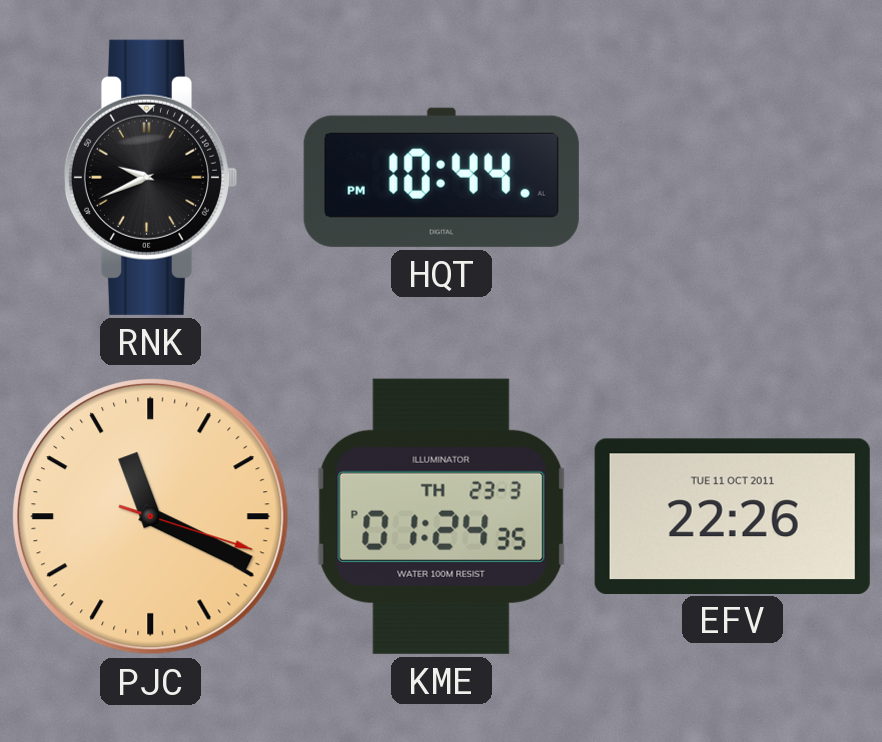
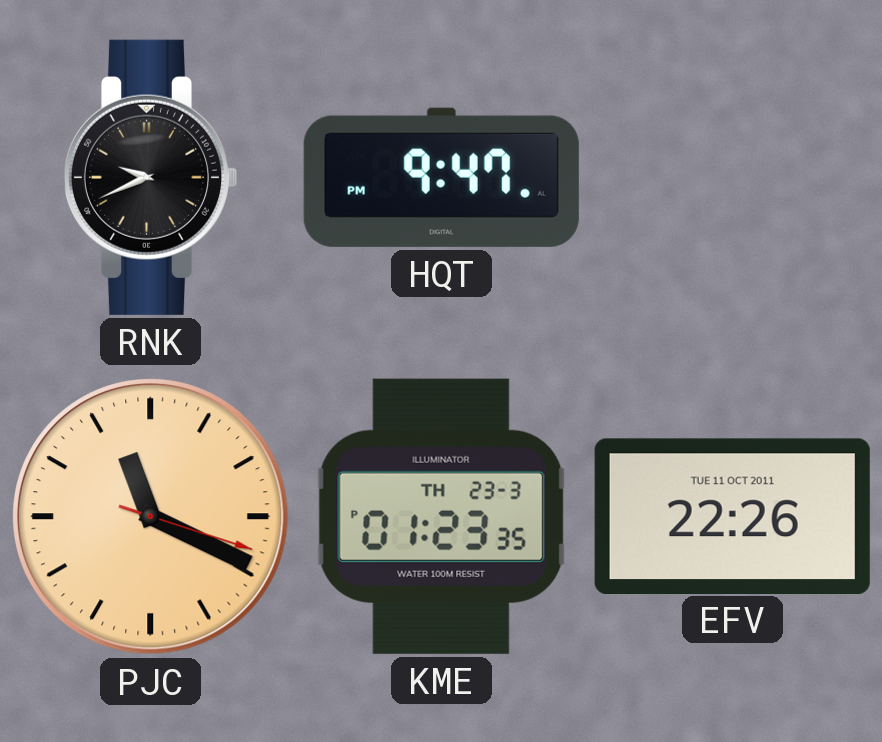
HQT: 10:44 -> 9:47 (441, 177)
KME: 01:24 -> 01:23 (442, 516)
